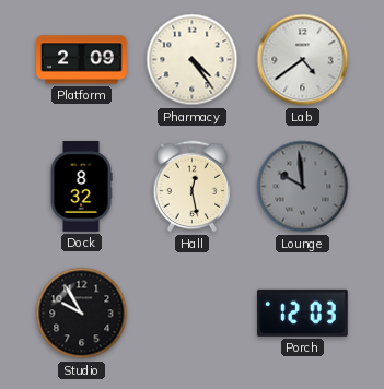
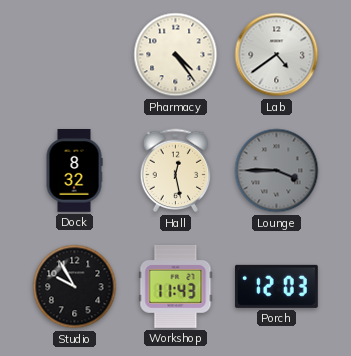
Platform: 2:09 -> none (82, 60)
Lounge: 9:59 -> 3:45 (277, 171)
Workshop: none -> 11:43 (176, 287)
